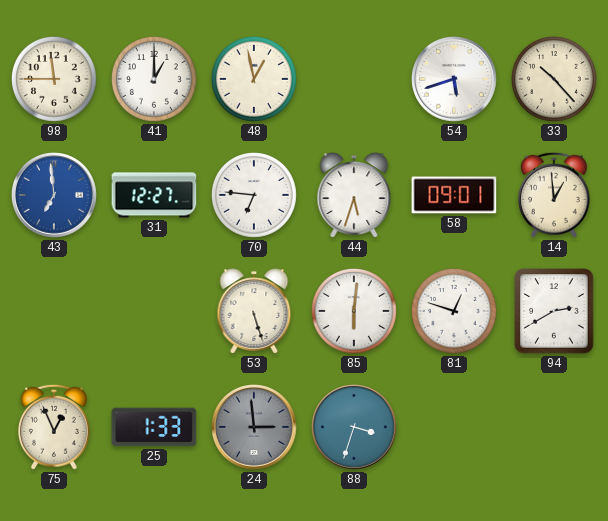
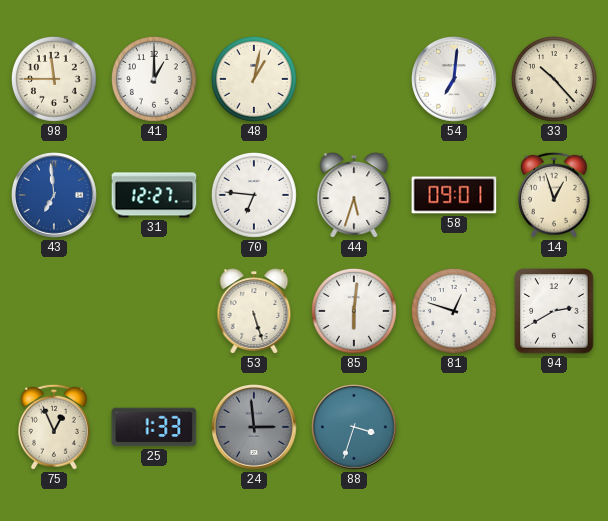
48: 12:58 -> 1:02 (254, 79)
54: 5:42 -> 7:01 (455, 80)
14: 12:59 -> 12:57 (554, 195)
